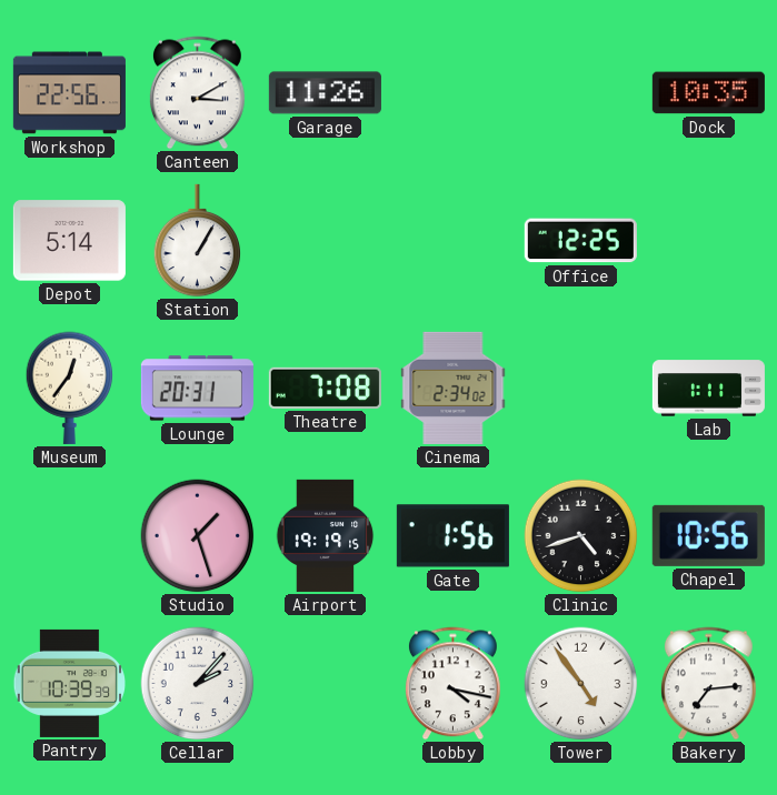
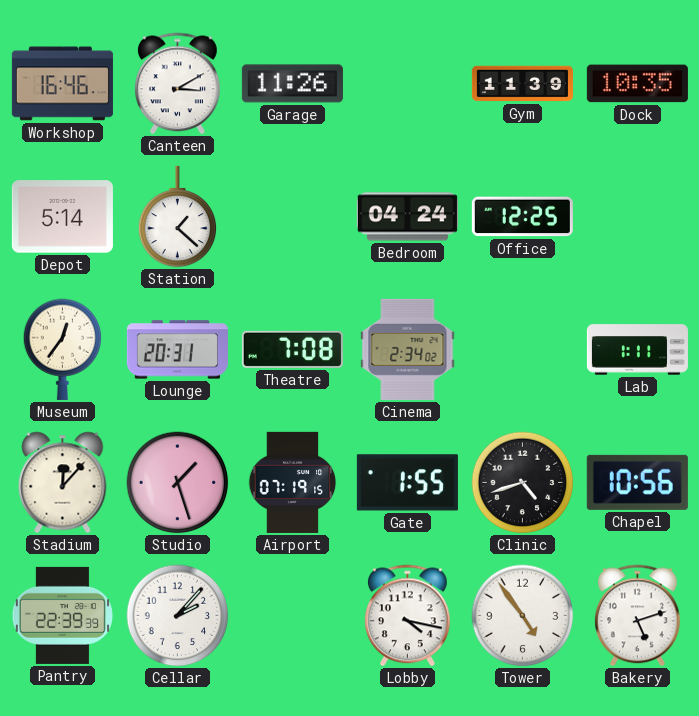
Workshop: 22:56 -> 16:46 (62, 84)
Gym: none -> 11:39 (522, 84)
Station: 1:05 -> 1:22 (178, 217)
Bedroom: none -> 04:24 (407, 217)
Stadium: none -> 12:07 (63, 483)
Airport: 19:19 -> 07:19 (293, 482)
Gate: 1:56 -> 1:55 (407, 483)
Pantry: 10:39 -> 22:39 (62, 615)
Bakery: 7:14 -> 5:12 (637, 616)
